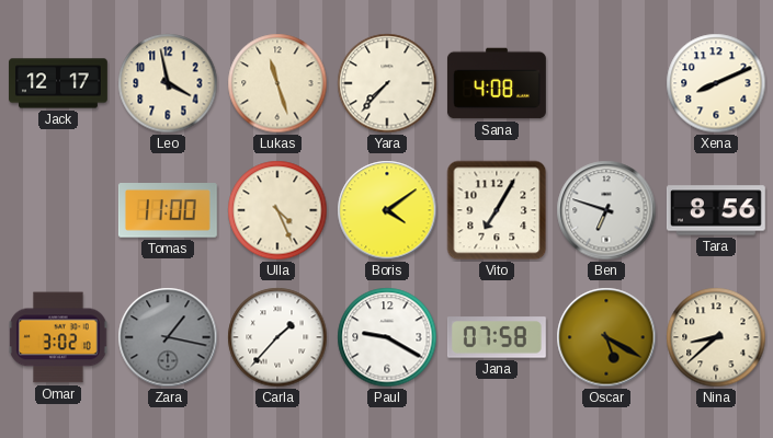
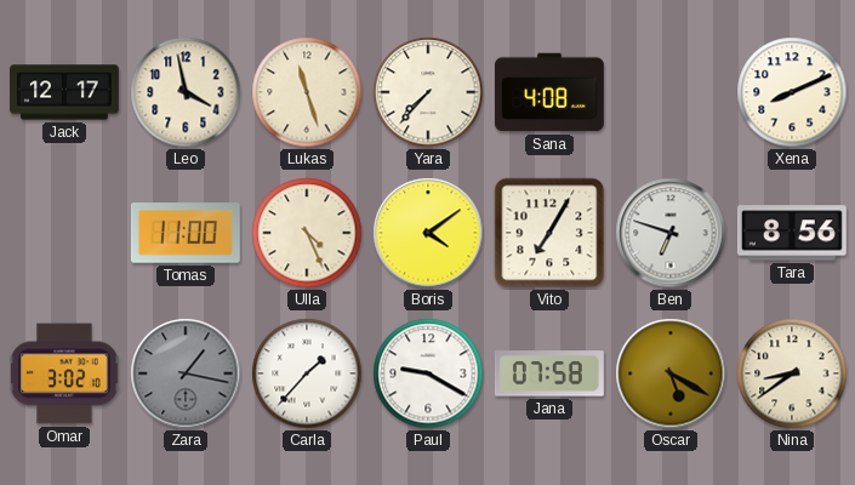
Nina: 8:38 -> 8:39 (792, 373)
